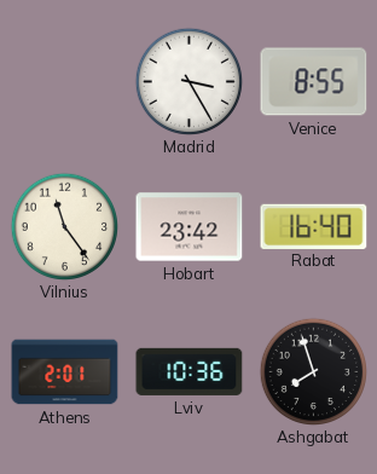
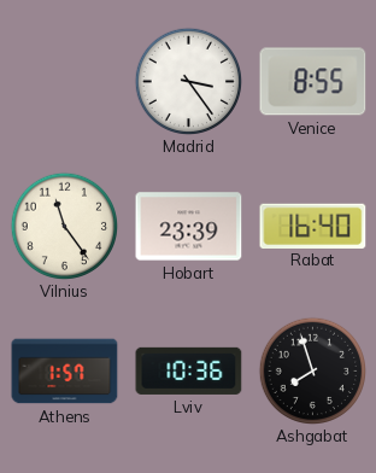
Madrid: 3:25 -> 3:24 (188, 81)
Hobart: 23:42 -> 23:39 (189, 227)
Athens: 2:01 -> 1:57 (65, 372)
